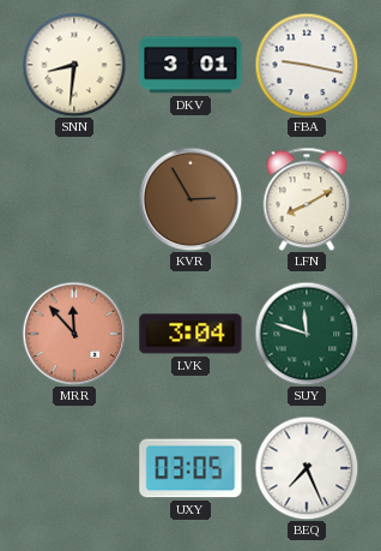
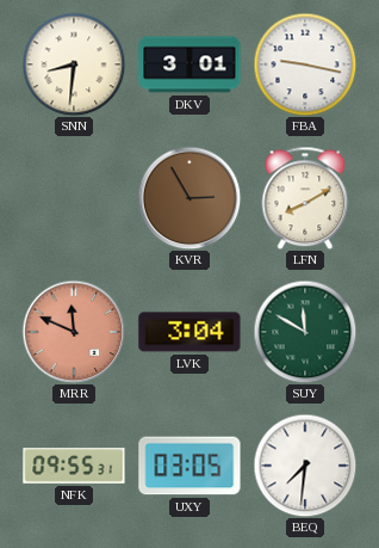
MRR: 11:53 -> 11:49 (74, 332)
SUY: 11:48 -> 11:50 (305, 332)
NFK: none -> 09:55 (74, 467)
BEQ: 7:26 -> 7:31 (305, 466)
